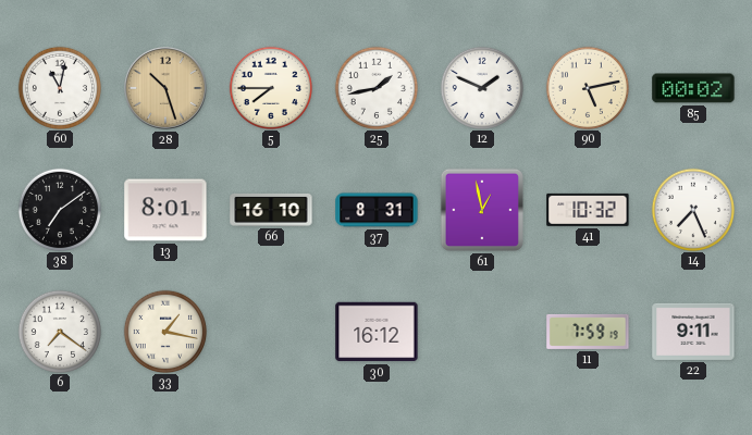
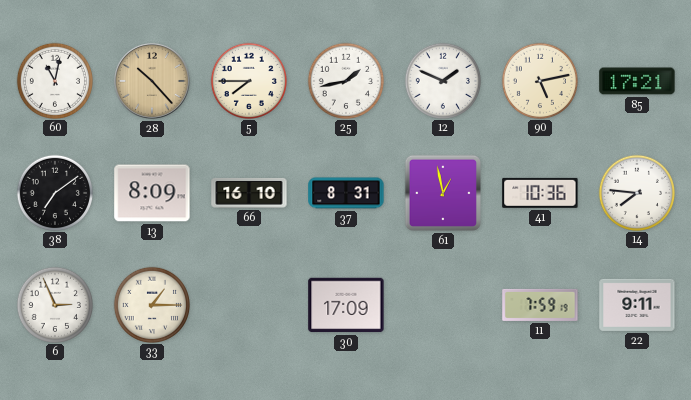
28: 10:27 -> 10:23 (153, 82)
85: 00:02 -> 17:21 (637, 81)
13: 8:01 -> 8:09 (152, 193)
41: 10:32 -> 10:36 (540, 193)
14: 7:26 -> 7:46 (636, 192)
6: 7:21 -> 2:56 (54, 304)
33: 1:17 -> 1:15 (151, 304)
30: 16:12 -> 17:09 (346, 305)
